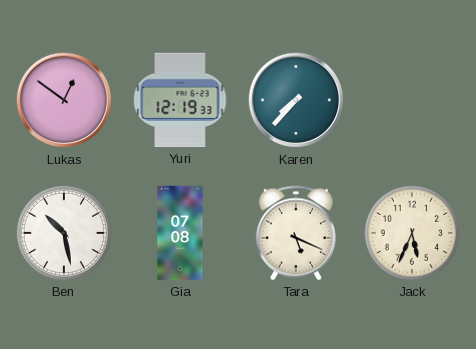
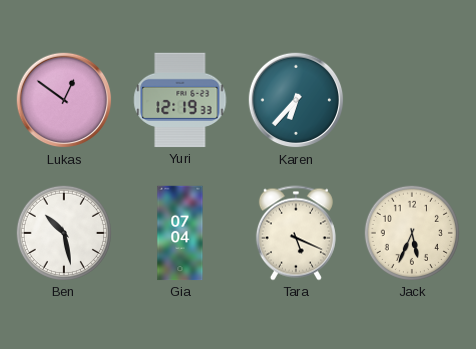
Karen: 7:37 -> 6:37 (296, 100)
Gia: 07:08 -> 07:04 (180, 233)
